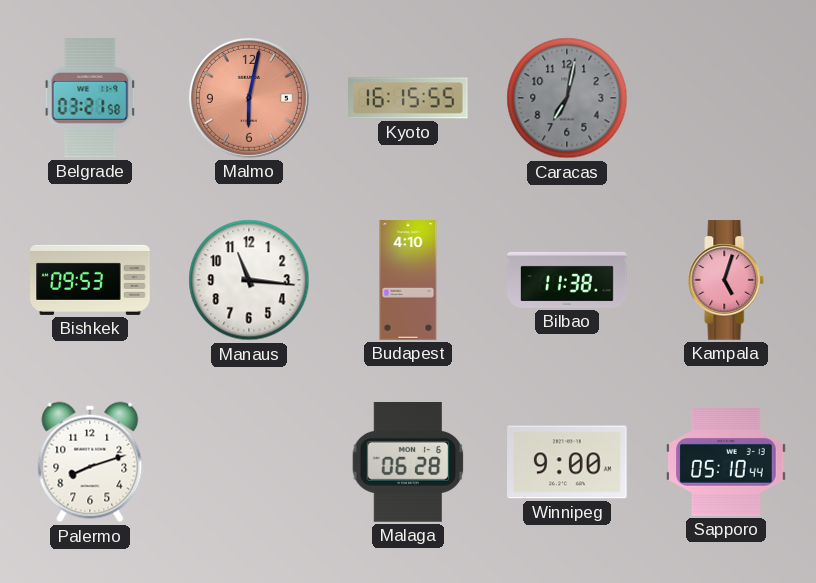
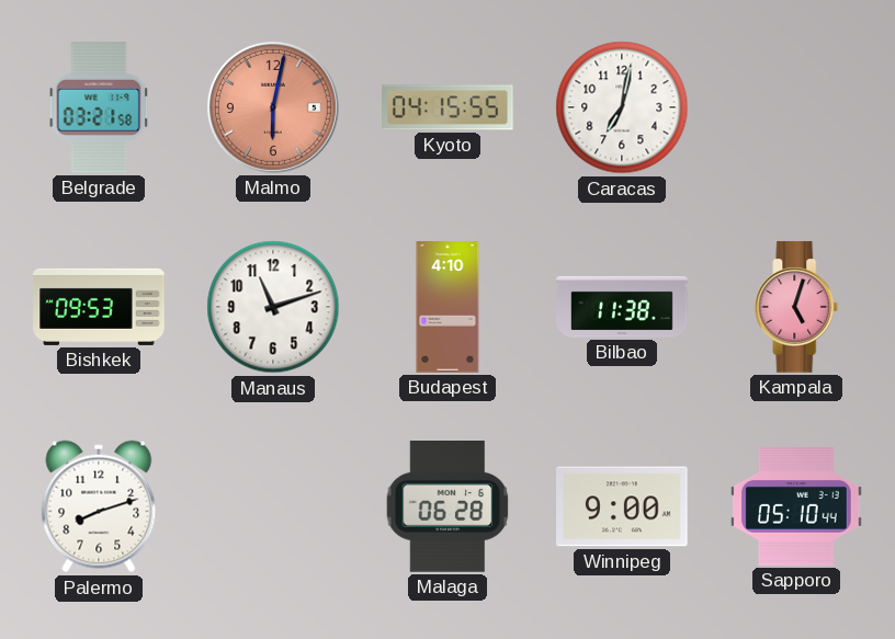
Kyoto: 16:15 -> 04:15 (449, 107)
Caracas dial: grey -> white (622, 107)
Manaus: 11:16 -> 11:12 (273, 307)
